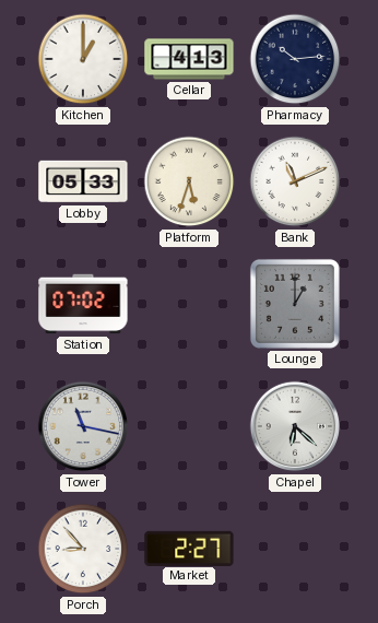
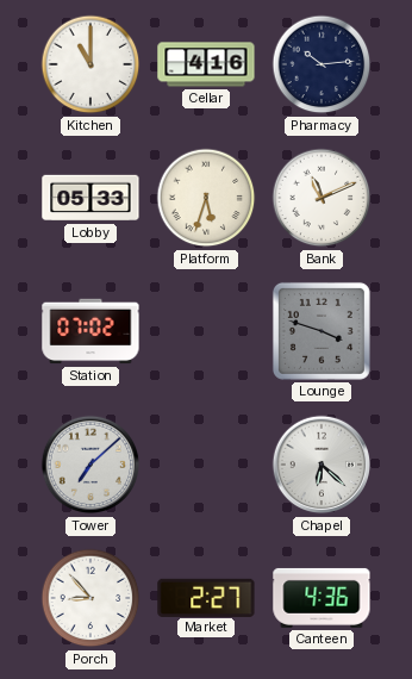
Kitchen: 1:00 -> 11:00 (90, 64)
Cellar: 4:13 -> 4:16 (206, 64)
Lounge: 1:00 -> 3:48 (322, 331)
Tower: 11:17 -> 7:08 (90, 465)
Canteen: none -> 4:36 (322, 598)
